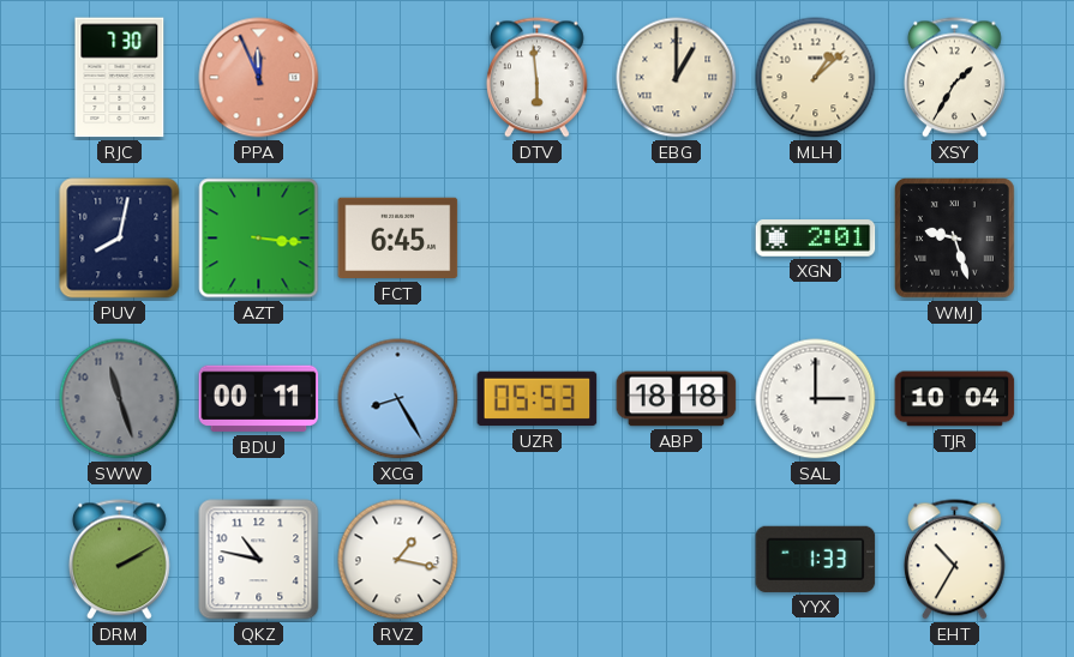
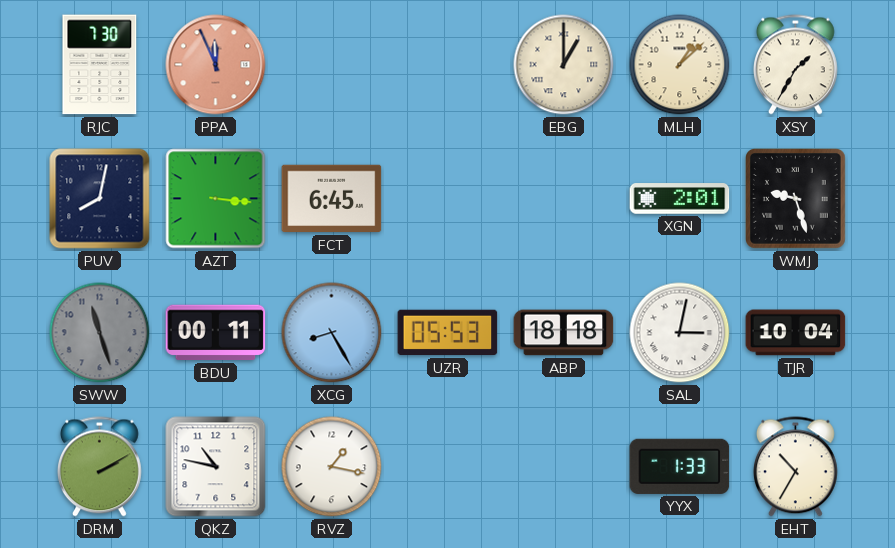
DTV: 5:59 -> none (536, 78)
SAL: 3:00 -> 3:02 (680, 333)
